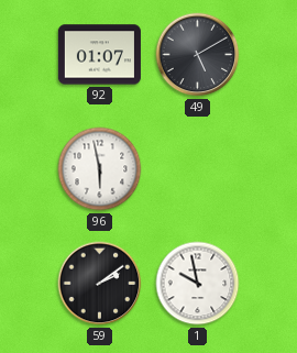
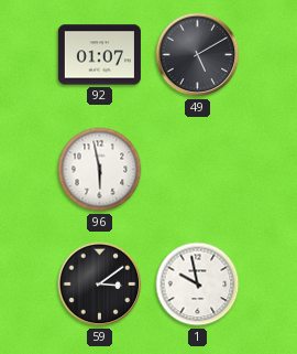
59: 2:09 -> 3:09 (100, 285)
